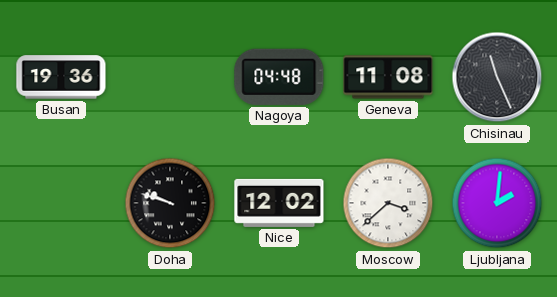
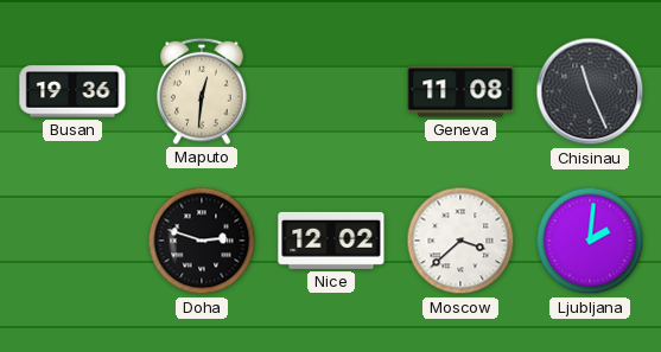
Maputo: none -> 12:31 (202, 91)
Nagoya: 04:48 -> none (279, 77)
Doha: 9:48 -> 2:48 (202, 241)
